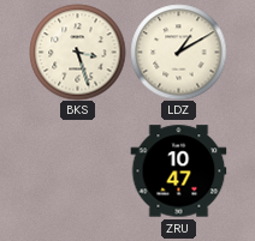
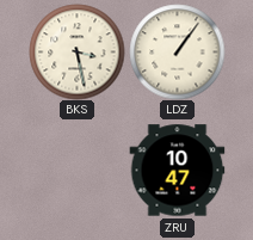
BKS: 3:27 -> 3:28 (76, 51)
LDZ: 1:10 -> 1:06 (177, 51)
